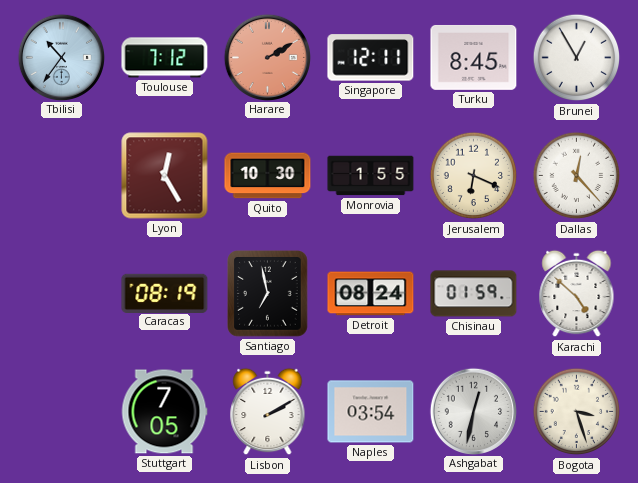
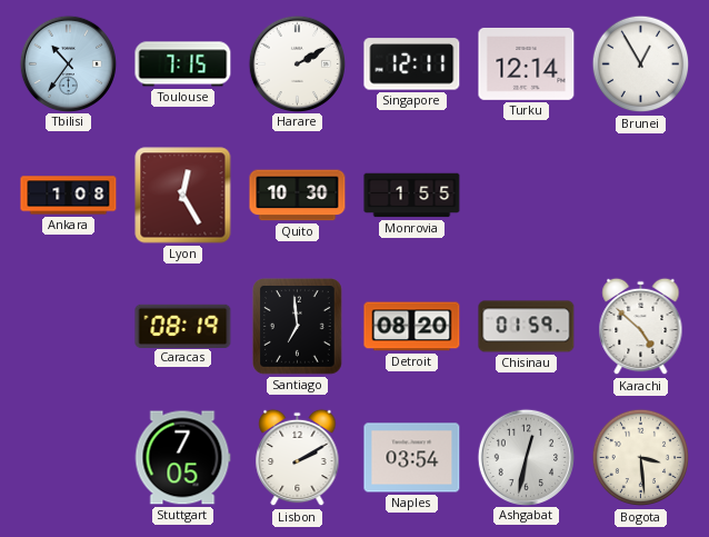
Toulouse: 7:12 -> 7:15 (183, 64)
Harare dial: salmon -> white (297, 63)
Turku: 8:45 -> 12:14 (527, 63)
Ankara: none -> 1:08 (69, 196)
Jerusalem: 6:19 -> none (474, 176)
Dallas: 12:23 -> none (577, 176)
Santiago: 6:58 -> 6:59 (298, 327)
Detroit: 08:24 -> 08:20 (412, 327)
Bogota: 3:27 -> 3:29 (641, 458)
